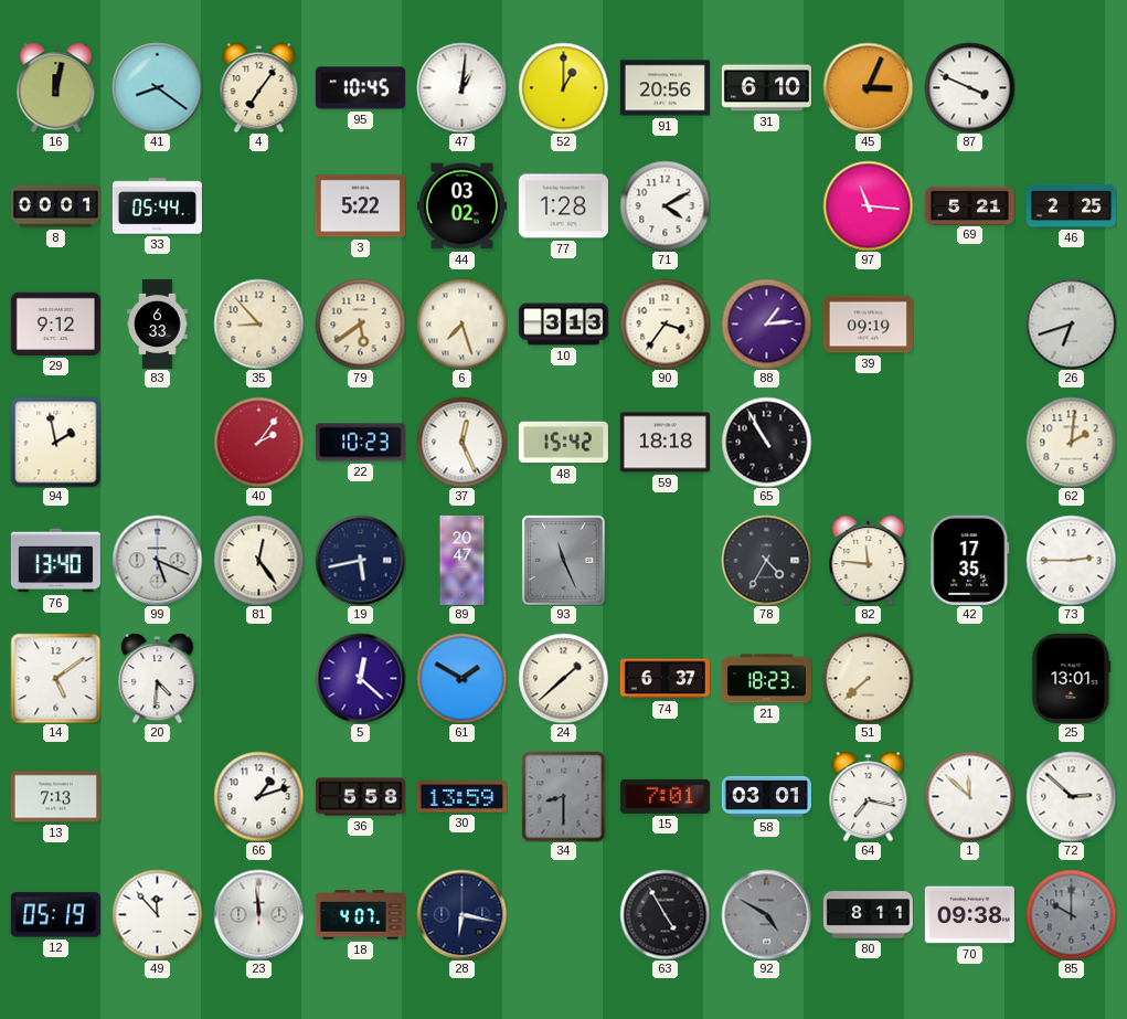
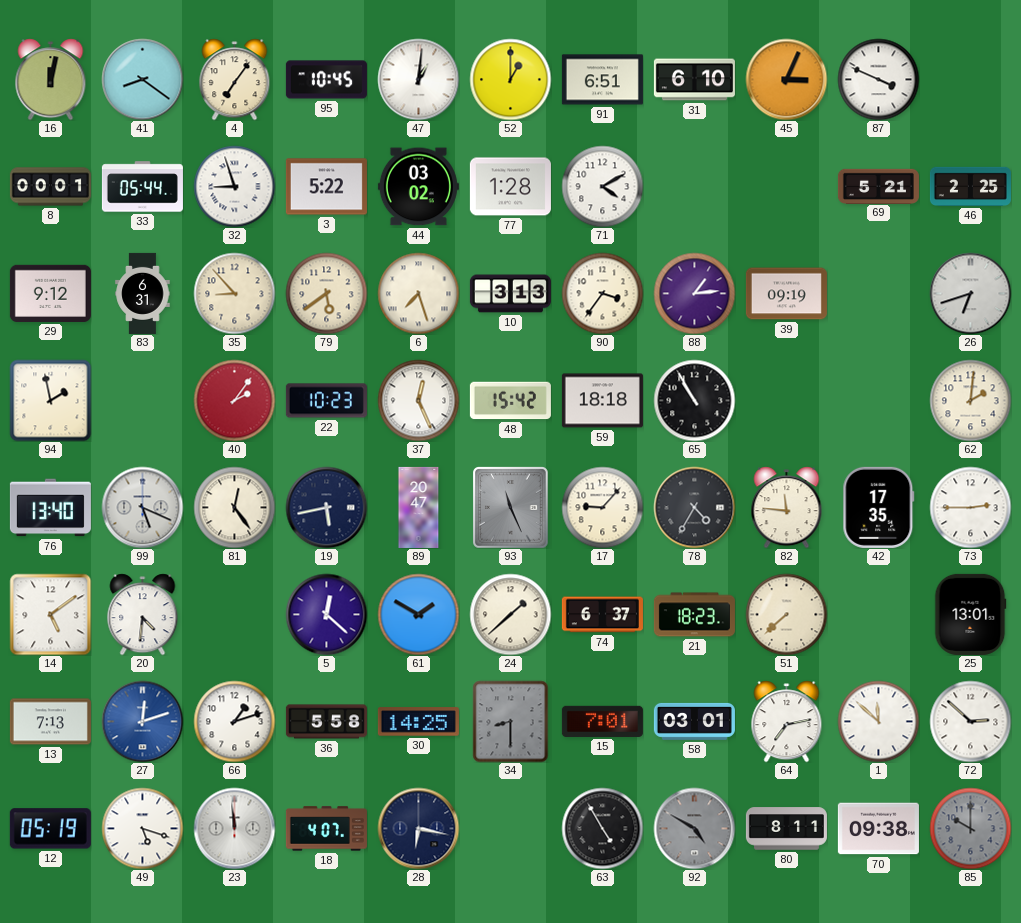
91: 20:56 -> 6:51 (602, 80)
32: none -> 8:57 (234, 186)
97: 11:16 -> none (868, 205)
83: 6:33 -> 6:31 (143, 293)
17: none -> 9:07 (602, 507)
27: none -> 12:12 (142, 721)
30: 13:59 -> 14:25 (418, 722)
64: 7:17 -> 7:13 (787, 721)
49: 11:53 -> 5:18 (142, 828)
